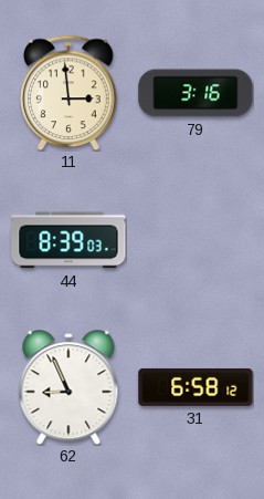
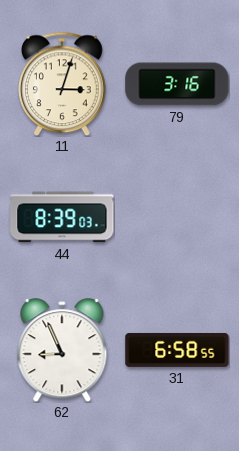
11: 2:59 -> 3:03 (62, 84)
31: 6:58:12 -> 6:58:55 (177, 350)
